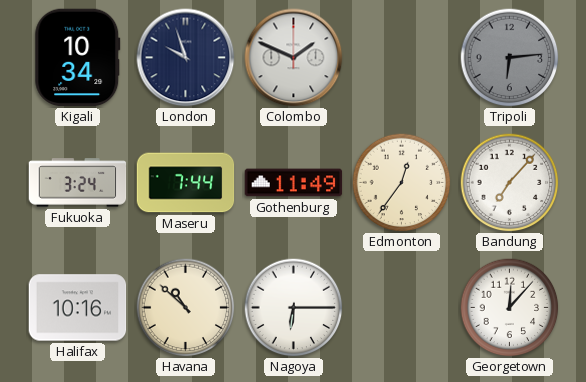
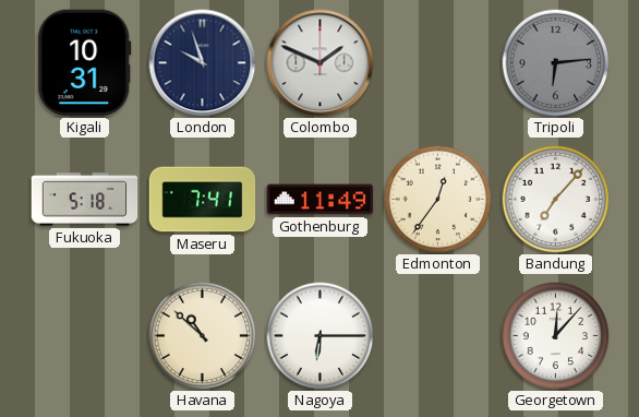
Kigali: 10:34 -> 10:31 (85, 63)
Fukuoka: 3:24 -> 5:18 (85, 200)
Maseru: 7:44 -> 7:41 (203, 200)
Halifax: 10:16 -> none (78, 308)
